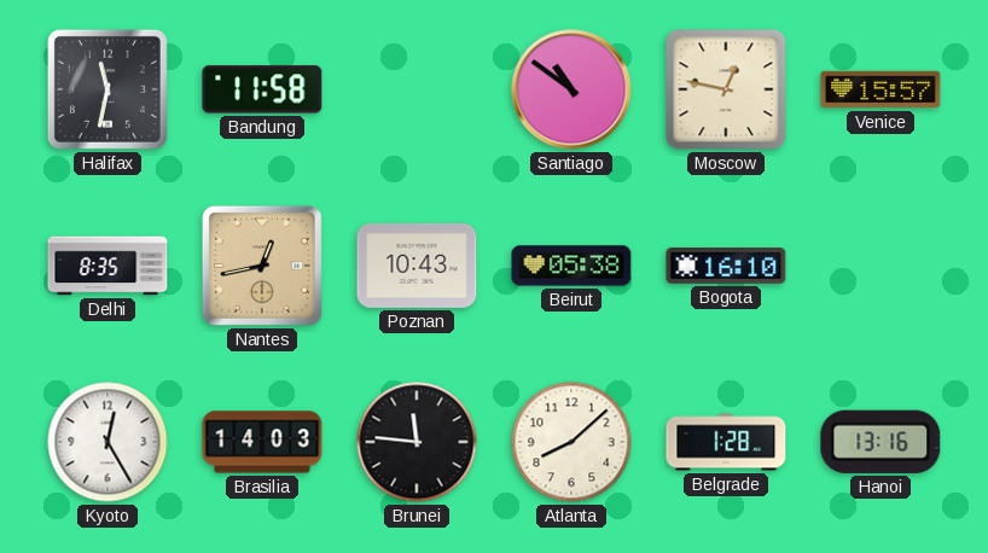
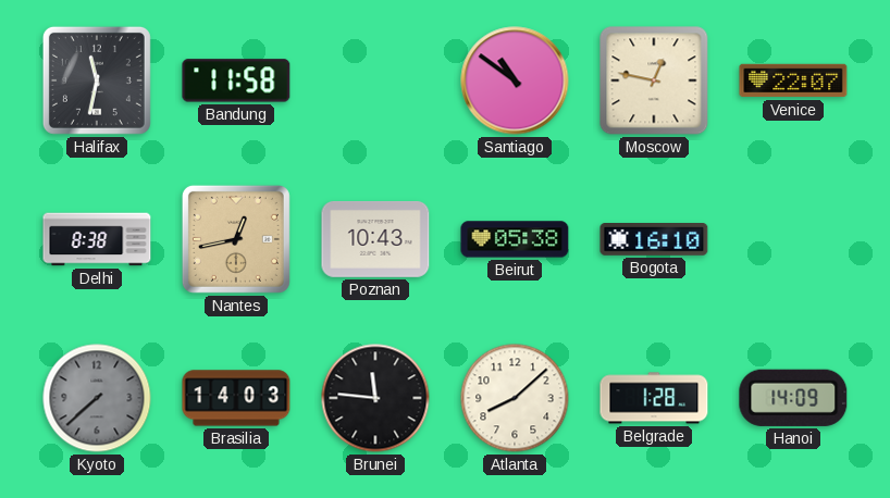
Venice: 15:57 -> 22:07 (793, 80)
Delhi: 8:35 -> 8:38 (97, 239)
Kyoto: 12:25 -> 7:38 (97, 398)
Kyoto dial: white -> grey (97, 398)
Hanoi: 13:16 -> 14:09 (793, 398)
